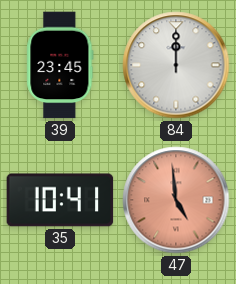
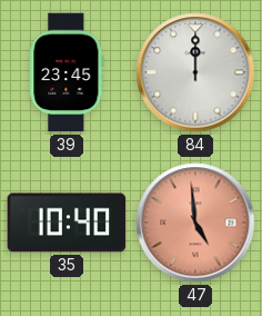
35: 10:41 -> 10:40 (67, 223)
